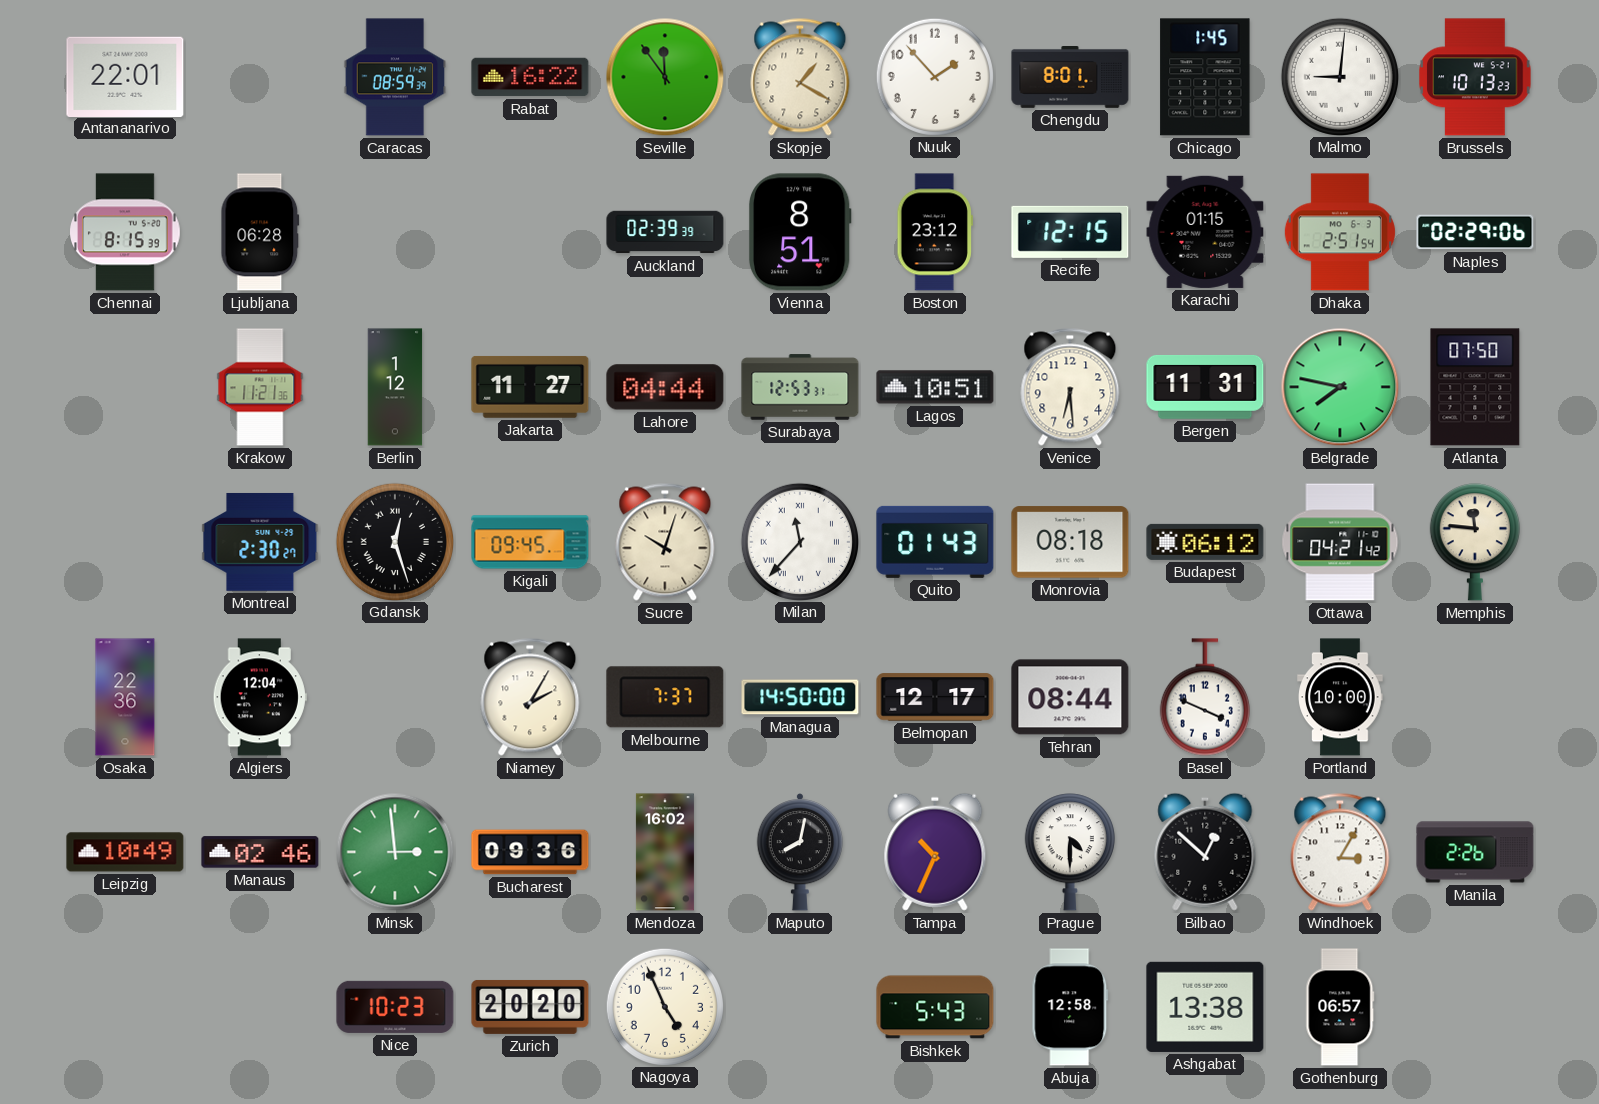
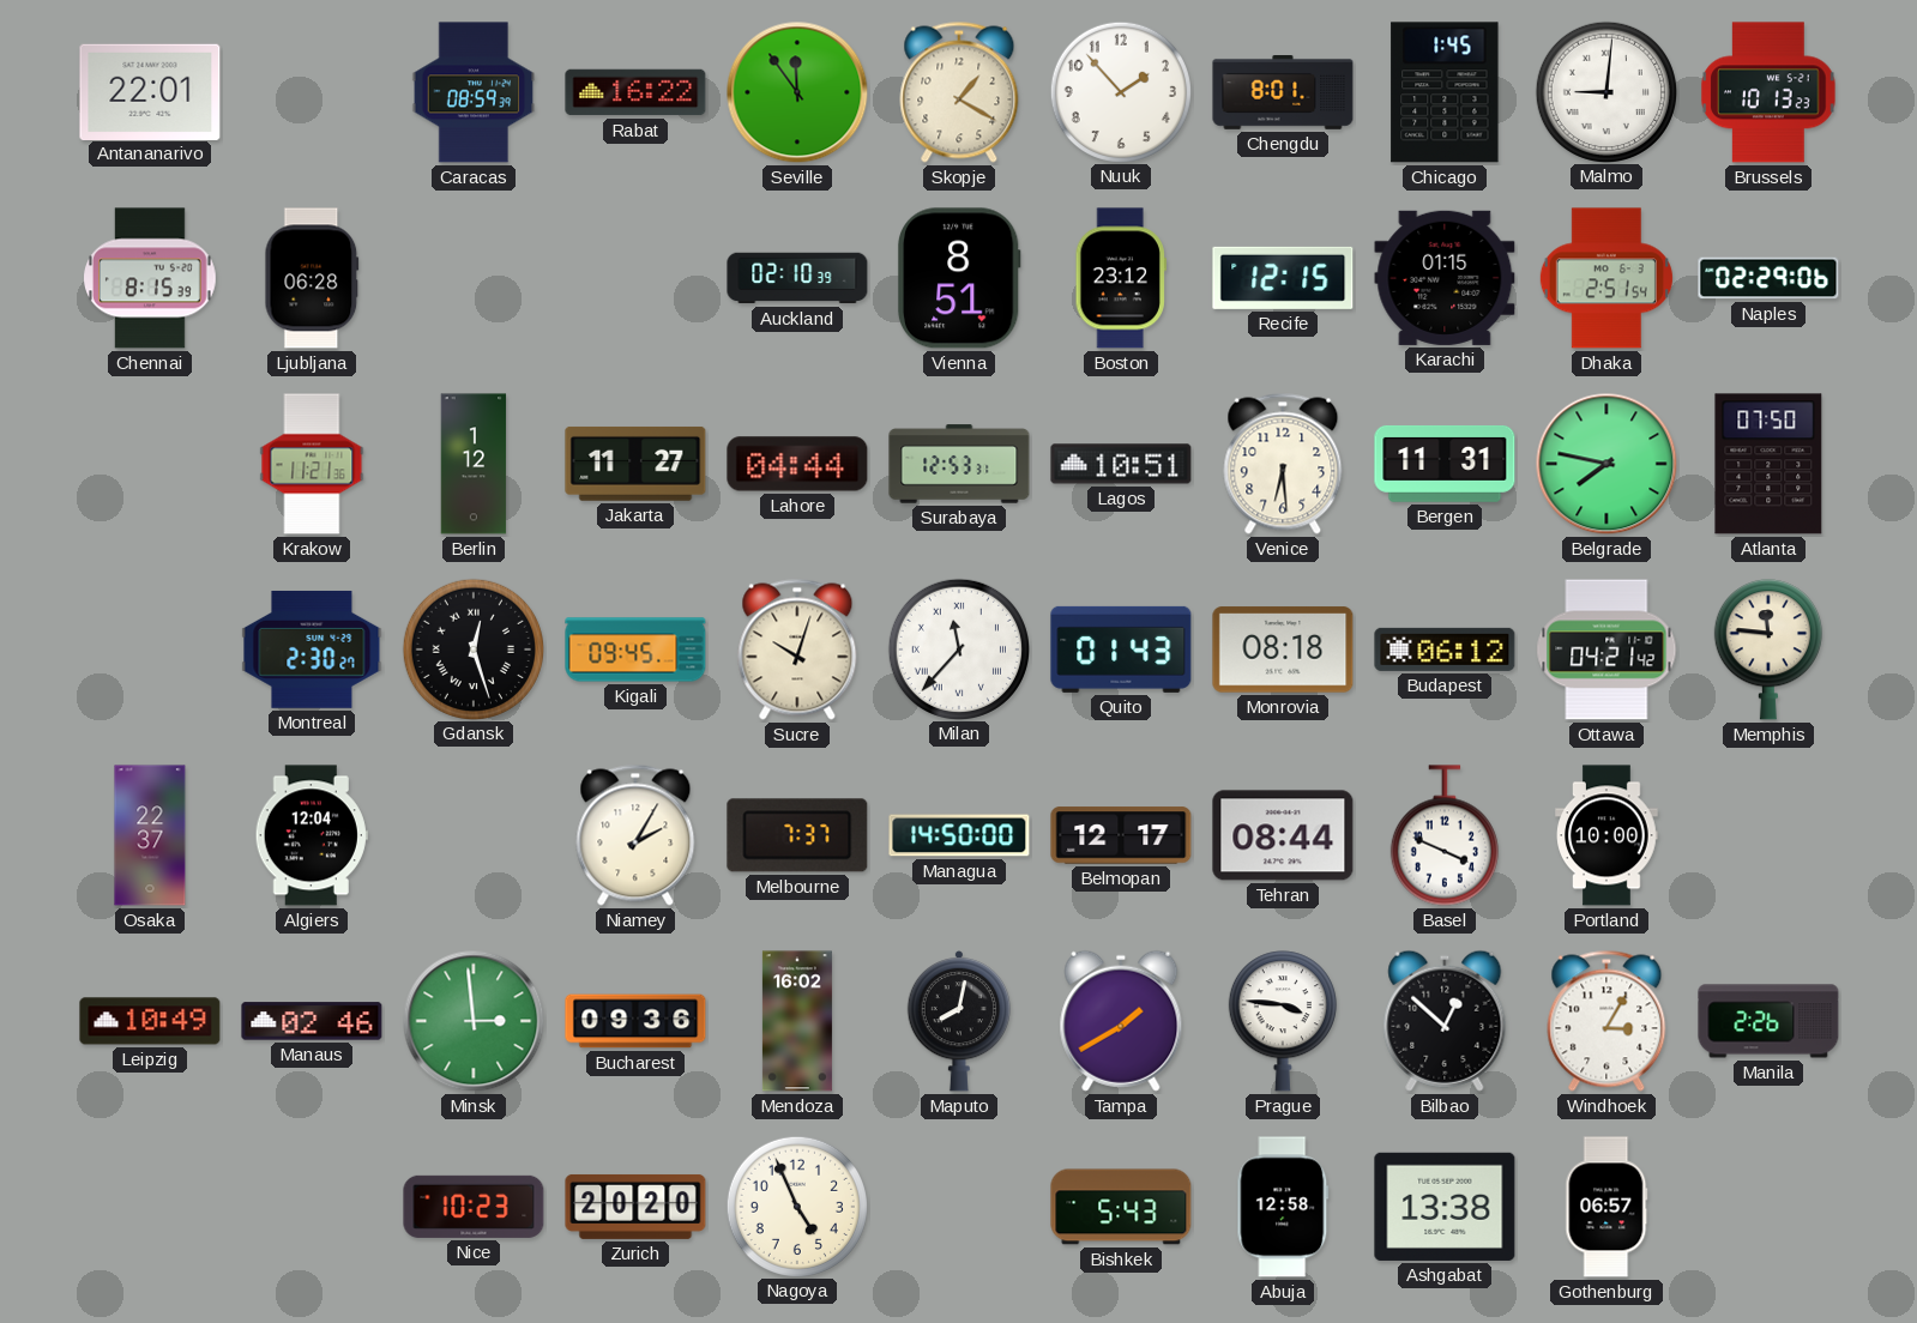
Auckland: 02:39 -> 02:10 (797, 278)
Osaka: 22:36 -> 22:37 (150, 835)
Tampa: 10:34 -> 1:40 (1121, 1021)
Prague: 4:30 -> 3:46 (1283, 1021)
